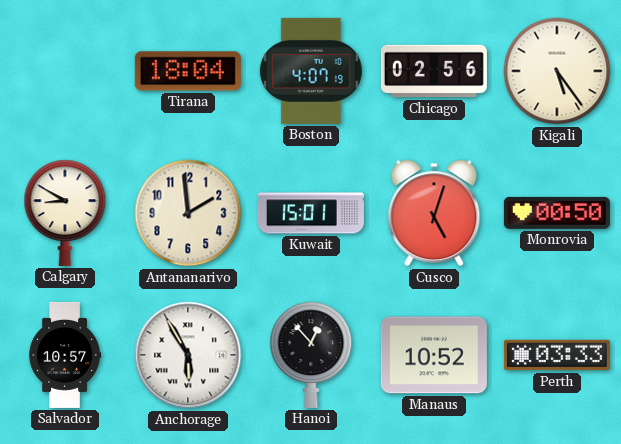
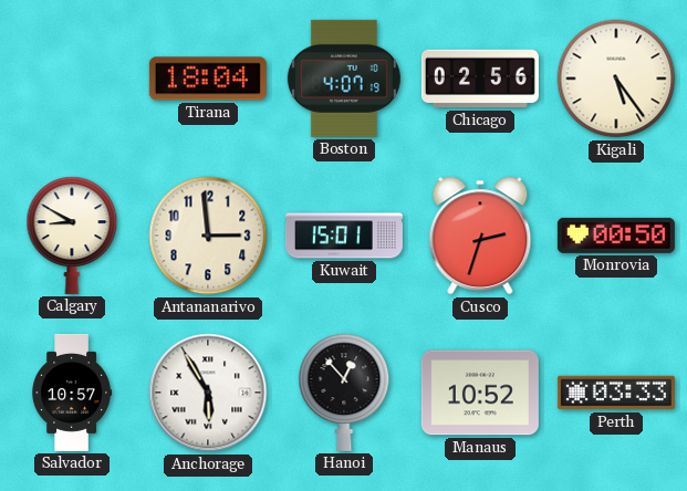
Antananarivo: 1:59 -> 2:59 (208, 236)
Cusco: 5:03 -> 2:33 (480, 236)
